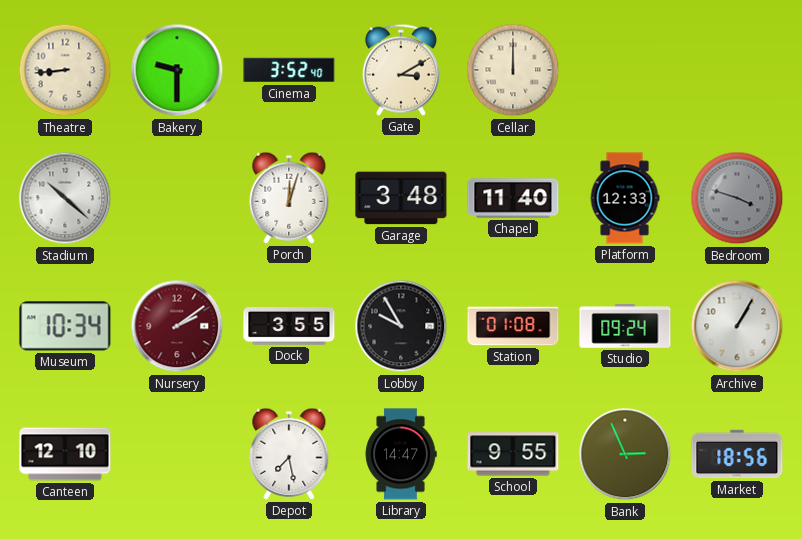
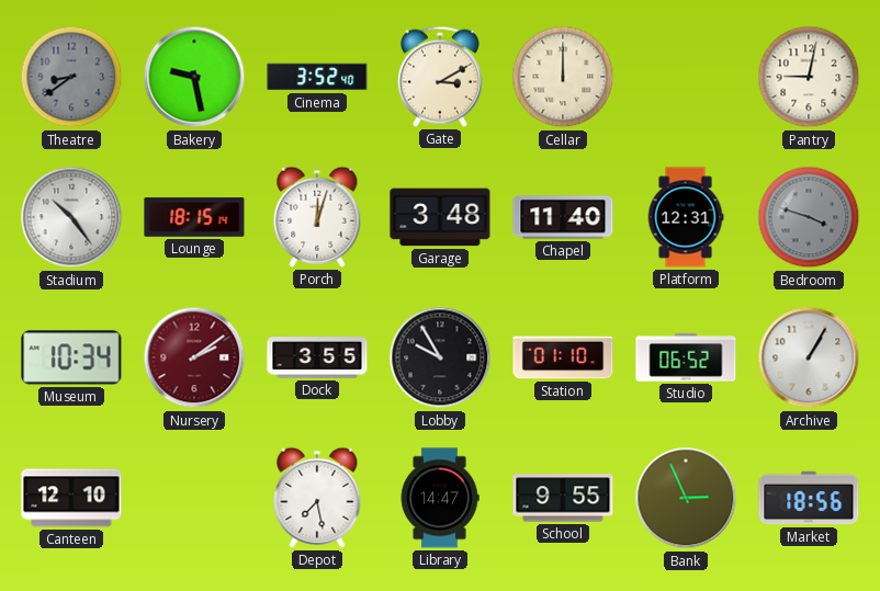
Theatre: 8:44 -> 8:39 (71, 77)
Theatre dial: cream -> grey (71, 77)
Bakery: 9:30 -> 9:28 (194, 77)
Pantry: none -> 9:02 (809, 77)
Stadium: 10:22 -> 10:24 (71, 217)
Lounge: none -> 18:15 (194, 217)
Platform: 12:33 -> 12:31 (686, 217)
Station: 01:08 -> 01:10 (563, 357)
Studio: 09:24 -> 06:52 (686, 357)
